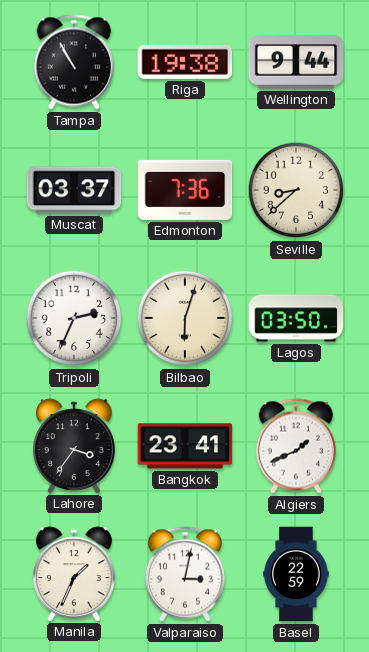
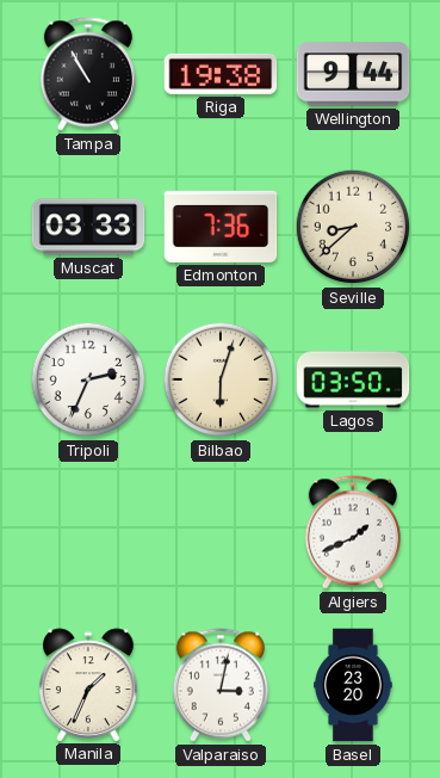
Muscat: 03:37 -> 03:33 (88, 227)
Lahore: 3:36 -> none (75, 446)
Bangkok: 23:41 -> none (185, 446)
Basel: 22:59 -> 23:20 (353, 685)
